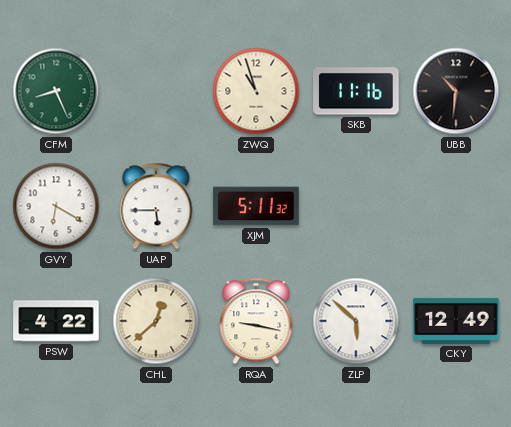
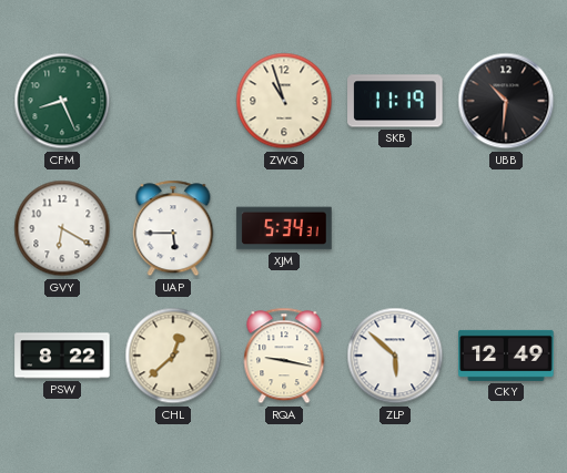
SKB: 11:16 -> 11:19 (395, 101)
XJM: 5:11 -> 5:34 (284, 228)
PSW: 4:22 -> 8:22 (62, 356)
